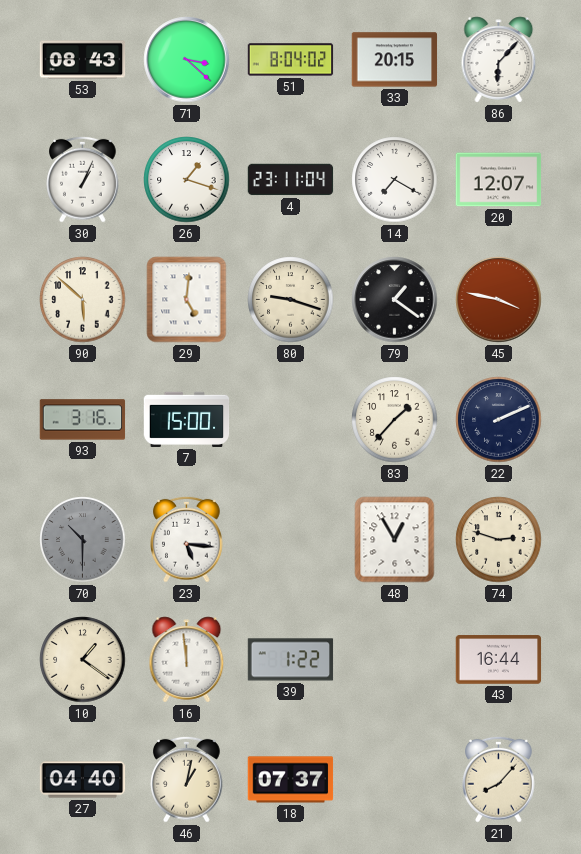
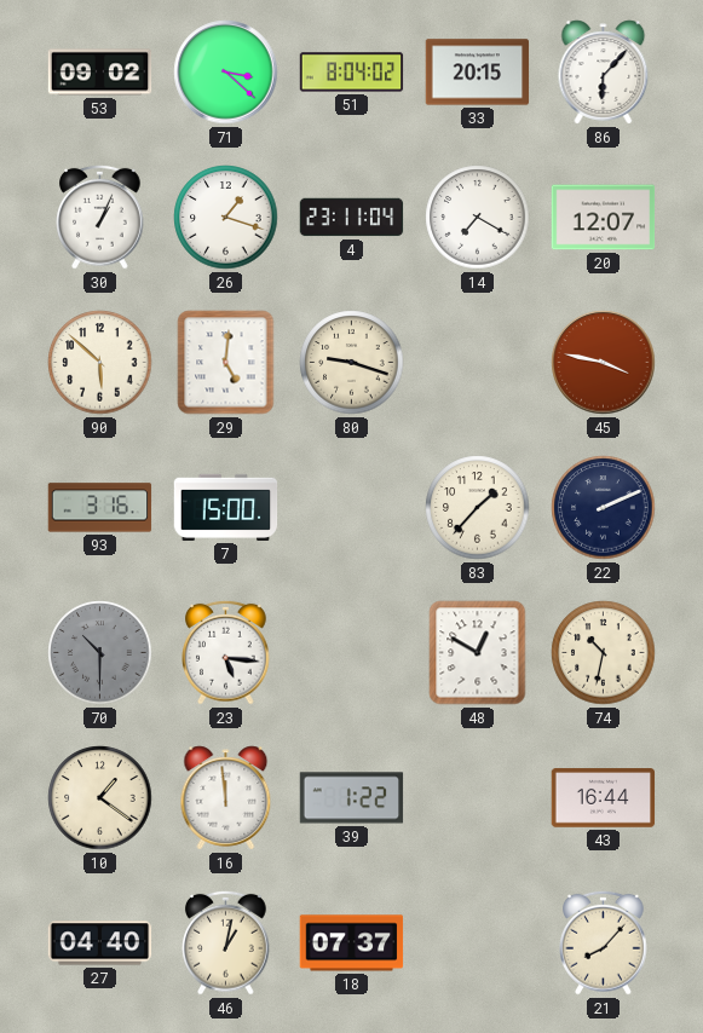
53: 08:43 -> 09:02 (100, 73)
79: 1:21 -> none (395, 300)
48: 12:55 -> 12:50 (478, 653)
74: 2:48 -> 10:32 (604, 653)
